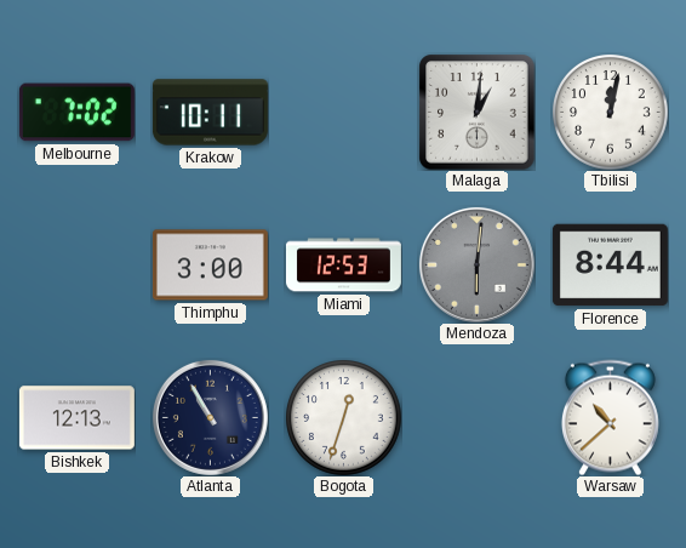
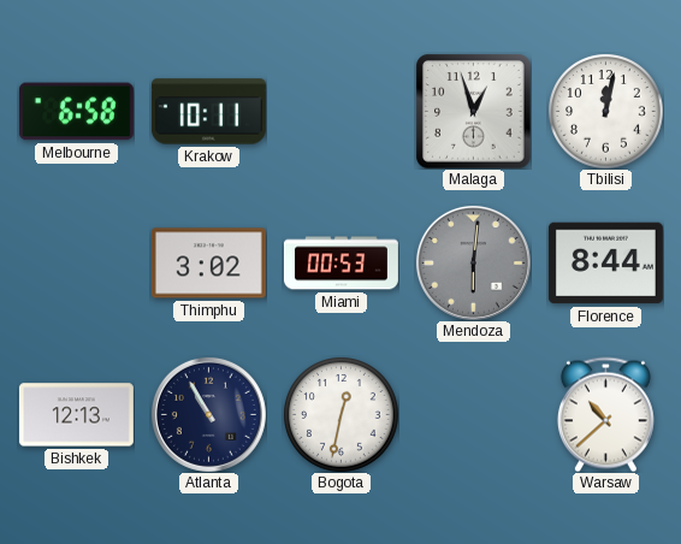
Melbourne: 7:02 -> 6:58 (76, 112)
Malaga: 1:01 -> 12:57 (473, 111)
Thimphu: 3:00 -> 3:02 (208, 264)
Miami: 12:53 -> 00:53 (340, 264)
Bogota: 12:33 -> 12:32 (342, 415)
